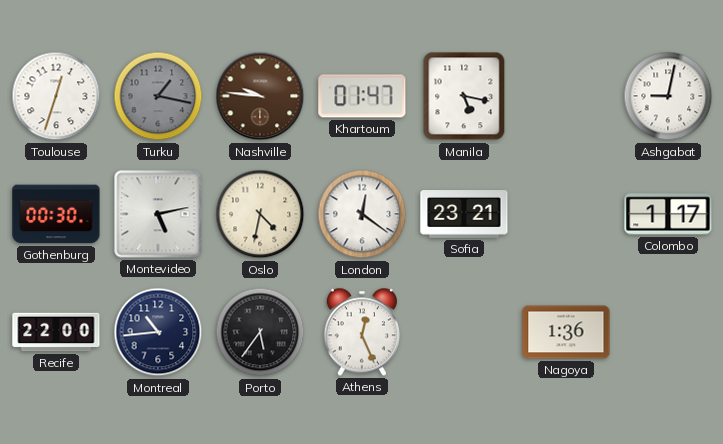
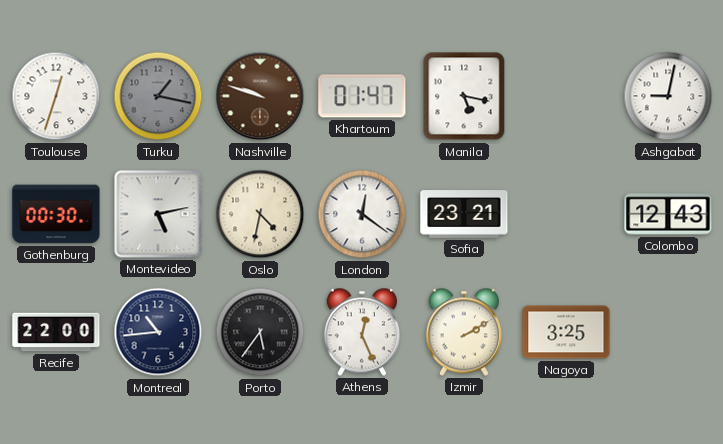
Nashville: 9:46 -> 9:48 (260, 96)
Colombo: 1:17 -> 12:43 (668, 214)
Izmir: none -> 2:10 (464, 332)
Nagoya: 1:36 -> 3:25 (566, 332)
